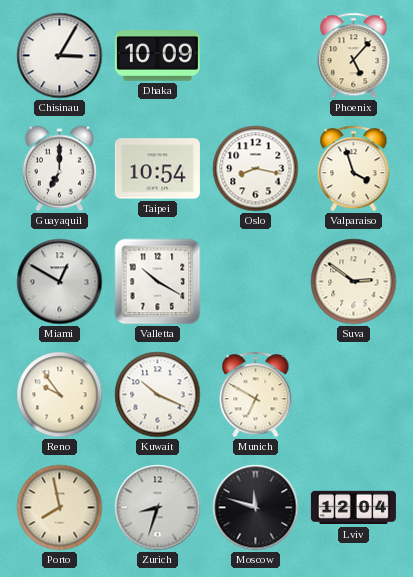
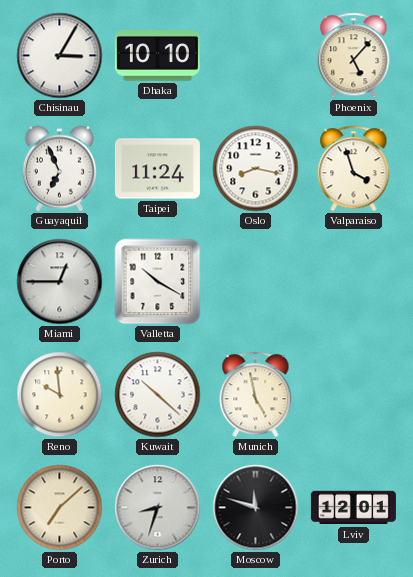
Dhaka: 10:09 -> 10:10 (157, 56)
Guayaquil: 7:00 -> 6:56 (59, 169)
Taipei: 10:54 -> 11:24 (157, 169)
Miami: 12:50 -> 12:45 (60, 282)
Suva: 2:51 -> none (354, 282)
Reno: 9:54 -> 9:59 (60, 395)
Kuwait: 10:19 -> 10:22 (158, 395)
Munich: 6:50 -> 4:58 (256, 395)
Porto: 7:58 -> 7:08 (60, 508)
Lviv: 12:04 -> 12:01 (353, 508)
